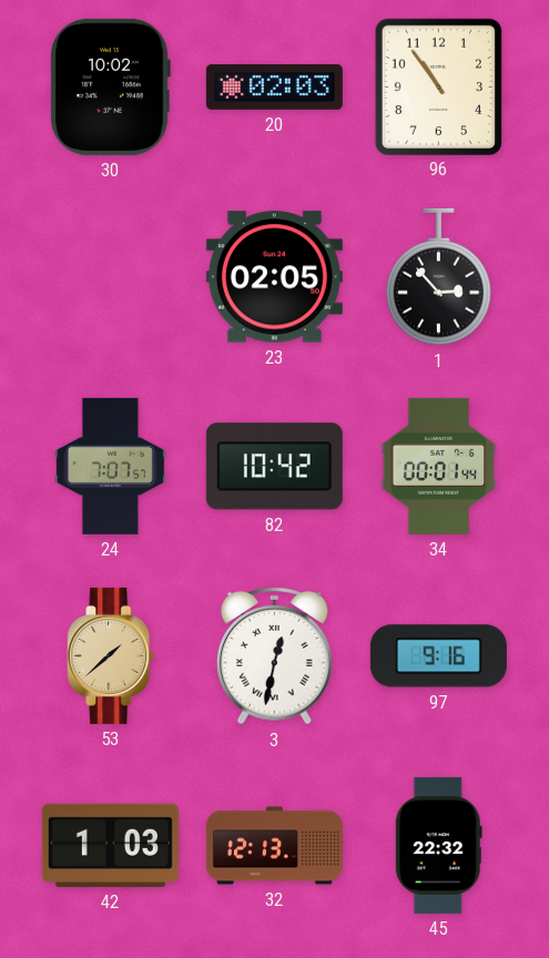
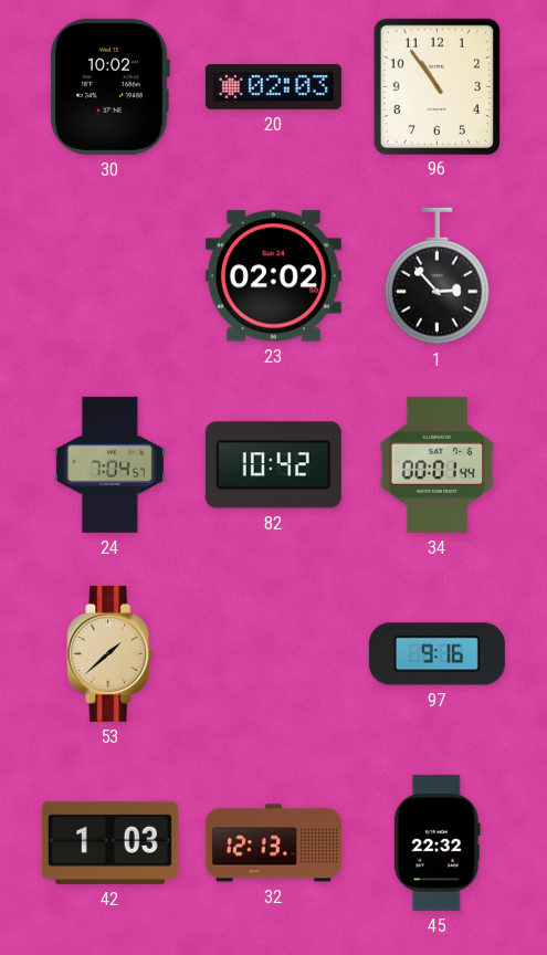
23: 02:05 -> 02:02 (273, 276)
24: 7:07 -> 7:04 (109, 464)
3: 12:32 -> none (274, 655)
